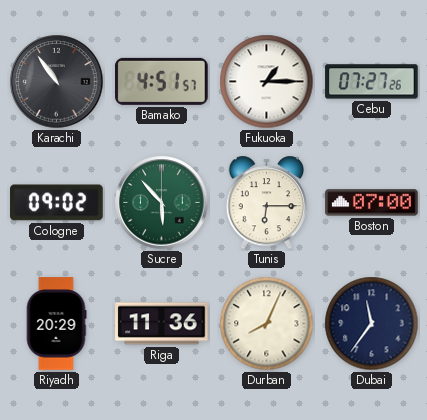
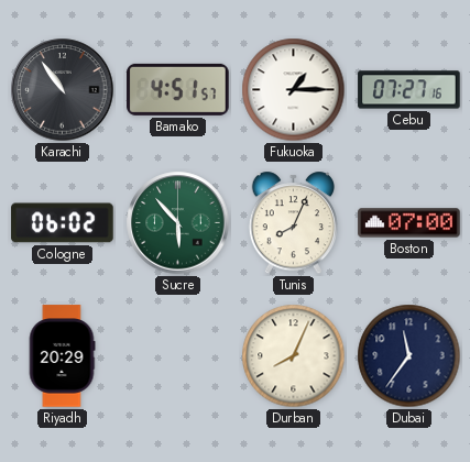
Cebu: 07:27:26 -> 07:27:16 (409, 90)
Cologne: 09:02 -> 06:02 (63, 223)
Tunis: 6:15 -> 8:04 (293, 223)
Riga: 11:36 -> none (162, 324)
